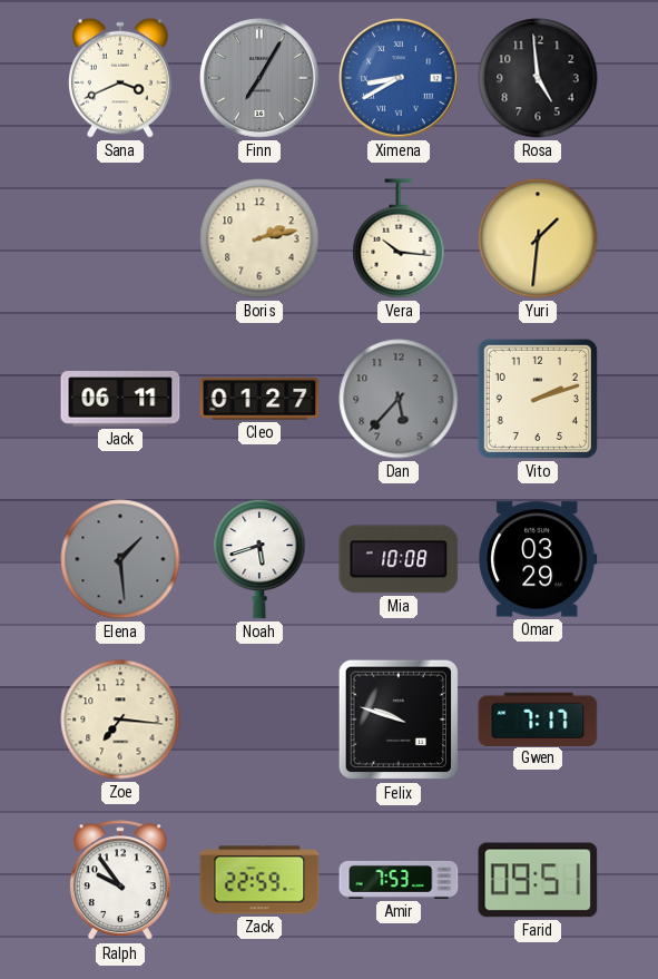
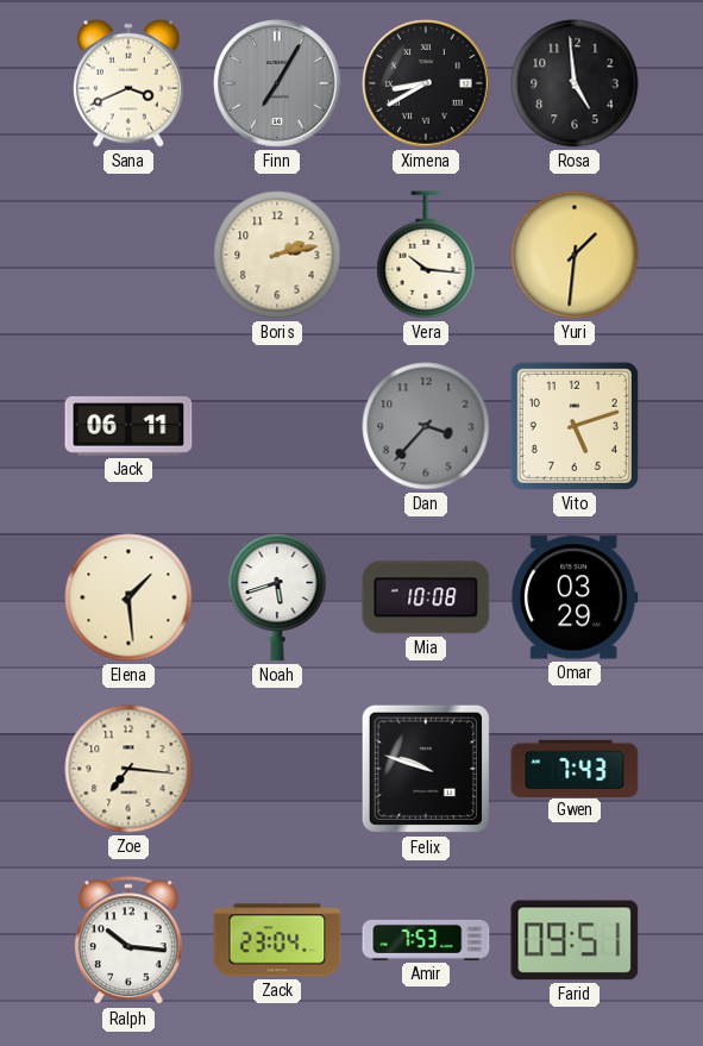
Ximena dial: blue -> black (426, 83)
Cleo: 01:27 -> none (259, 399)
Dan: 5:37 -> 3:37 (426, 426)
Vito: 2:12 -> 5:12 (575, 426)
Elena dial: grey -> cream (128, 597)
Gwen: 7:17 -> 7:43 (575, 768)
Ralph: 9:54 -> 10:16 (128, 941)
Zack: 22:59 -> 23:04 (277, 940)
